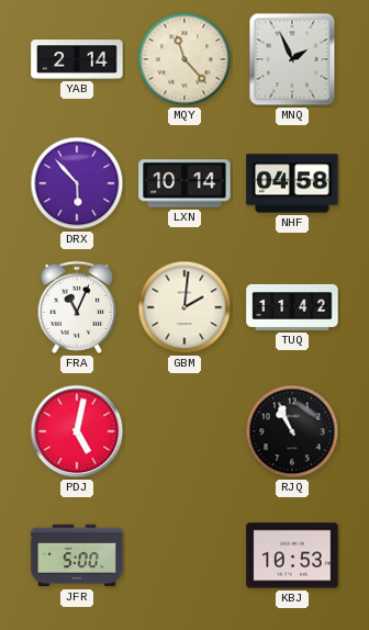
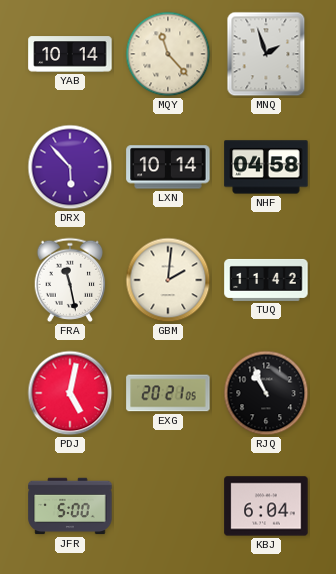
YAB: 2:14 -> 10:14 (70, 54)
MNQ: 1:56 -> 1:57 (266, 54)
FRA: 11:04 -> 11:28 (70, 280)
EXG: none -> 20:21 (168, 393)
KBJ: 10:53 -> 6:04 (266, 506)
